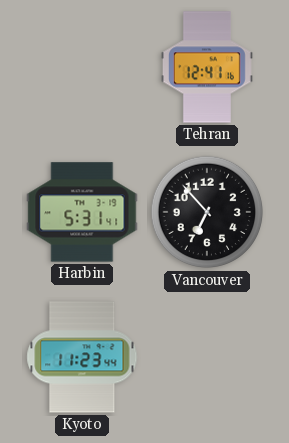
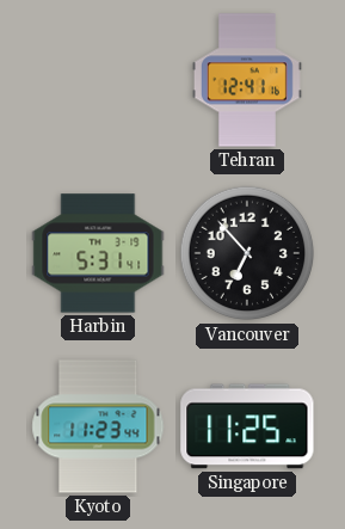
Singapore: none -> 11:25 (247, 426)
